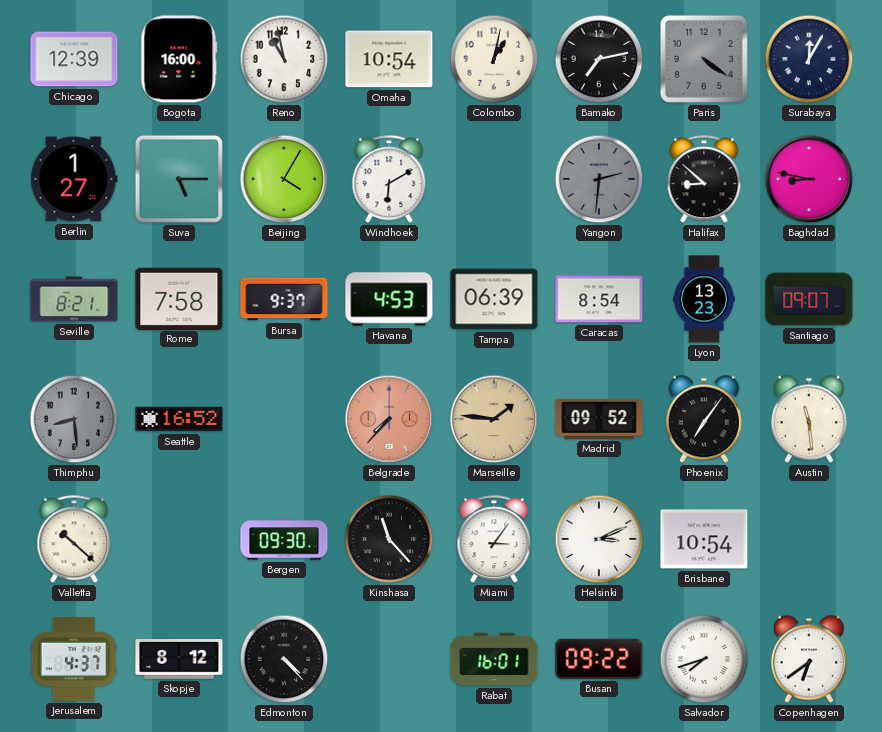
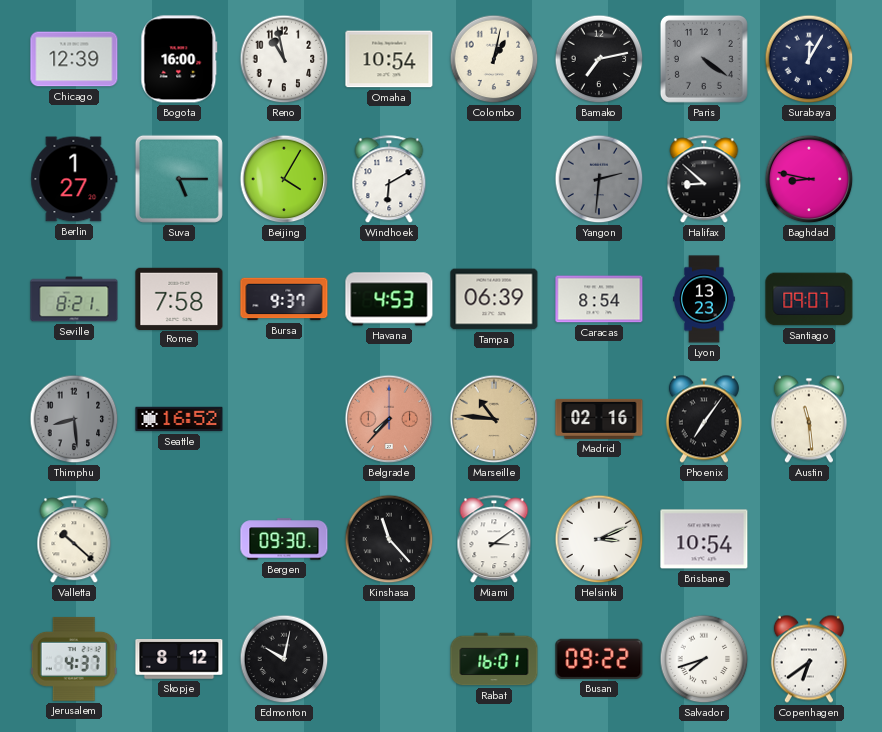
Marseille: 1:46 -> 10:46 (494, 419)
Madrid: 09:52 -> 02:16 (599, 419)
Miami: 3:06 -> 3:09 (494, 540)
Edmonton: 4:23 -> 10:02 (284, 659)
